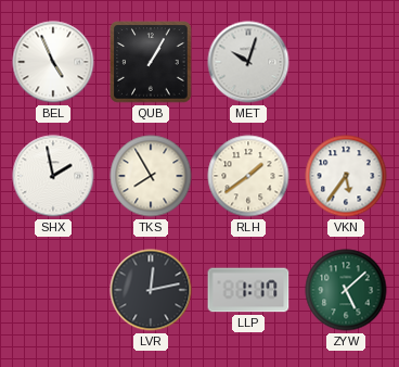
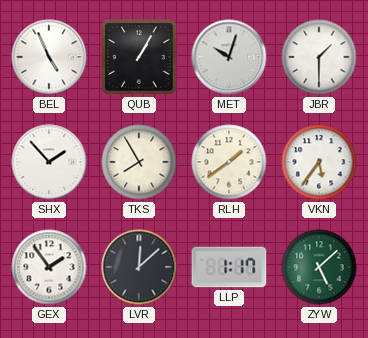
JBR: none -> 1:30 (319, 57)
SHX: 1:58 -> 1:53 (49, 162)
GEX: none -> 1:54 (49, 267)
LVR: 12:13 -> 12:08 (139, 267)
